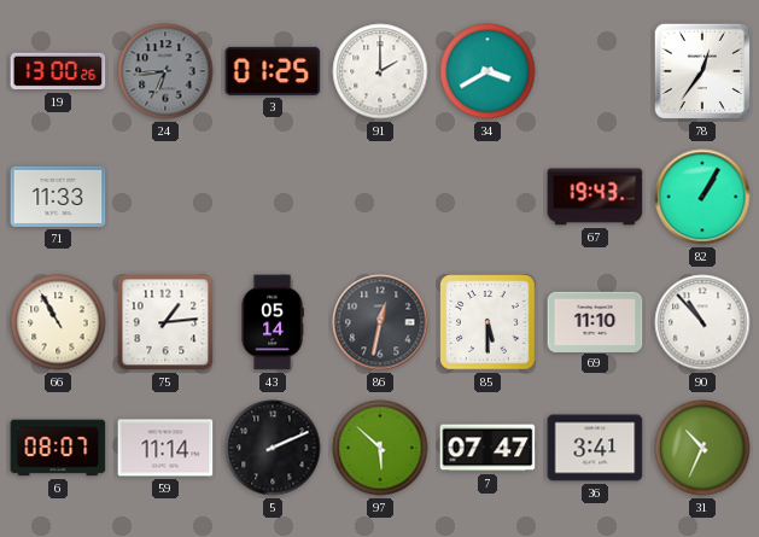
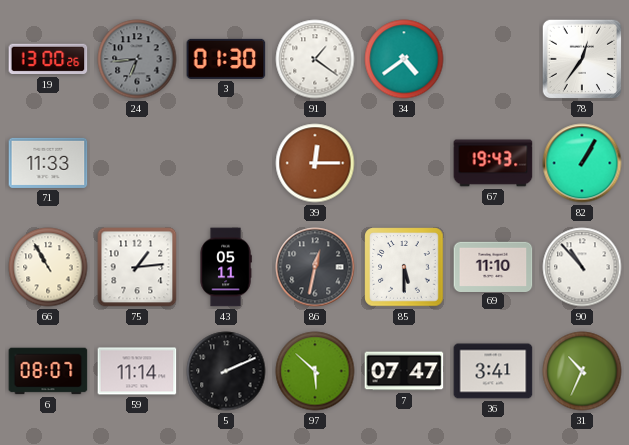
3: 01:25 -> 01:30 (226, 59)
91: 2:00 -> 1:21 (315, 59)
34: 3:40 -> 4:39 (404, 59)
39: none -> 12:15 (315, 163)
43: 05:14 -> 05:11 (226, 267)
